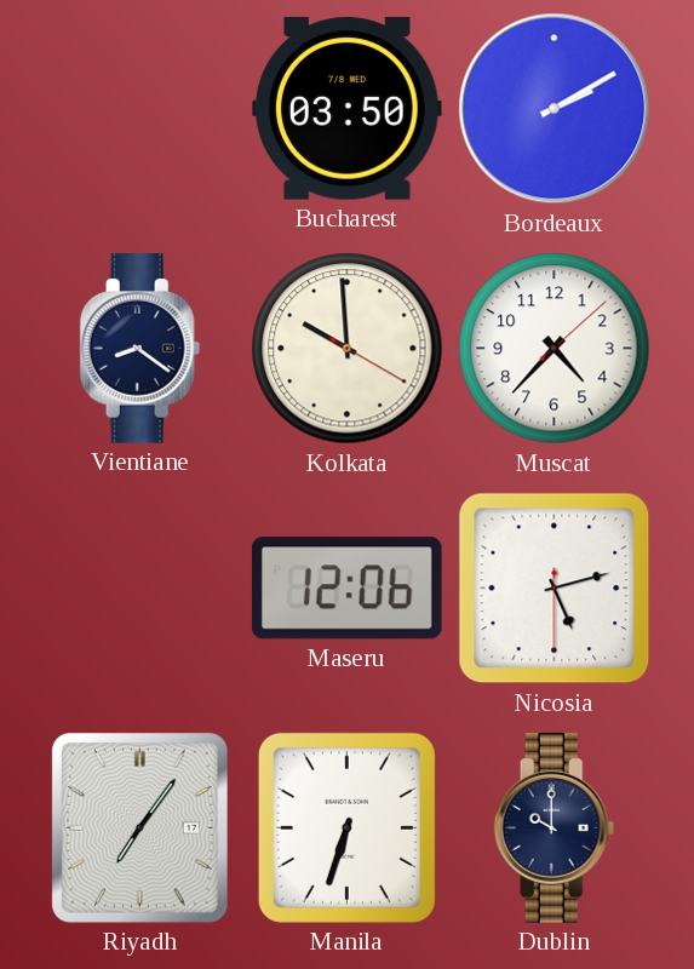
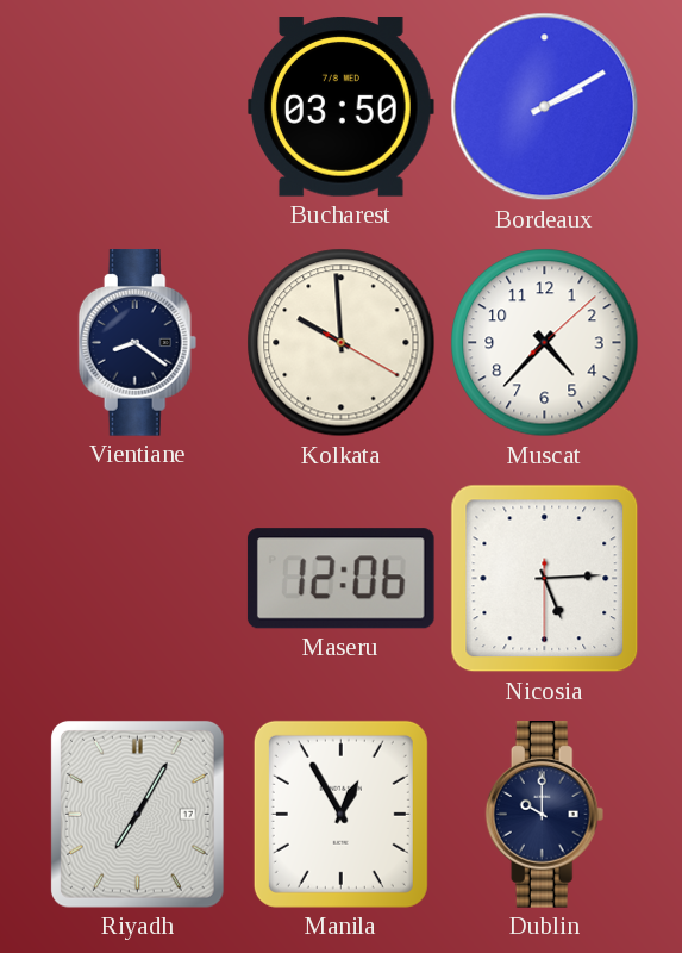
Nicosia: 5:12 -> 5:14 (545, 579)
Riyadh: 7:06 -> 7:05 (137, 814)
Manila: 6:33 -> 12:55 (340, 814)
